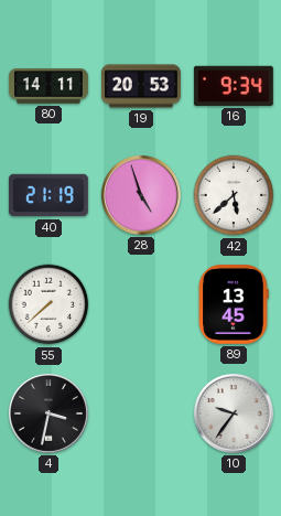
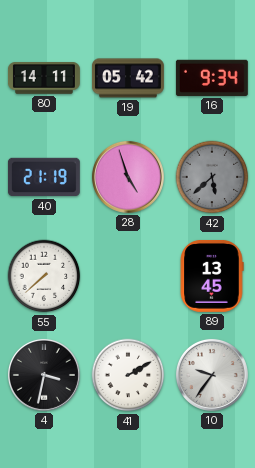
19: 20:53 -> 05:42 (128, 78)
42 dial: white -> grey (212, 177)
41: none -> 2:10 (128, 375)
